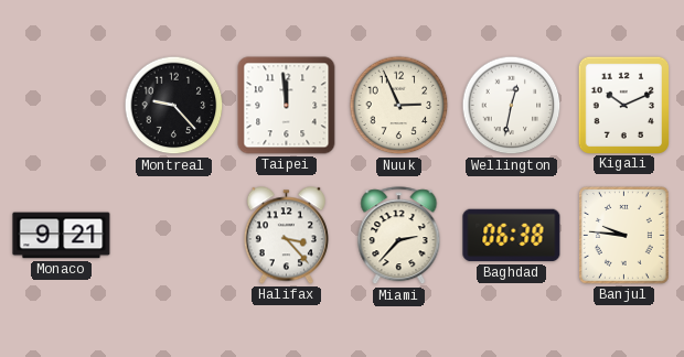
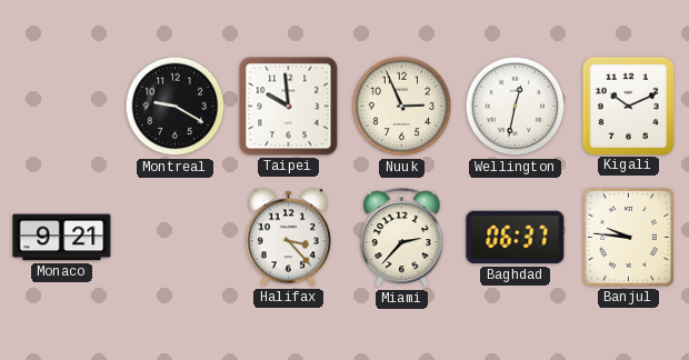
Montreal: 9:23 -> 9:20 (176, 107)
Taipei: 11:59 -> 9:59 (289, 107)
Baghdad: 06:38 -> 06:37 (516, 238)
